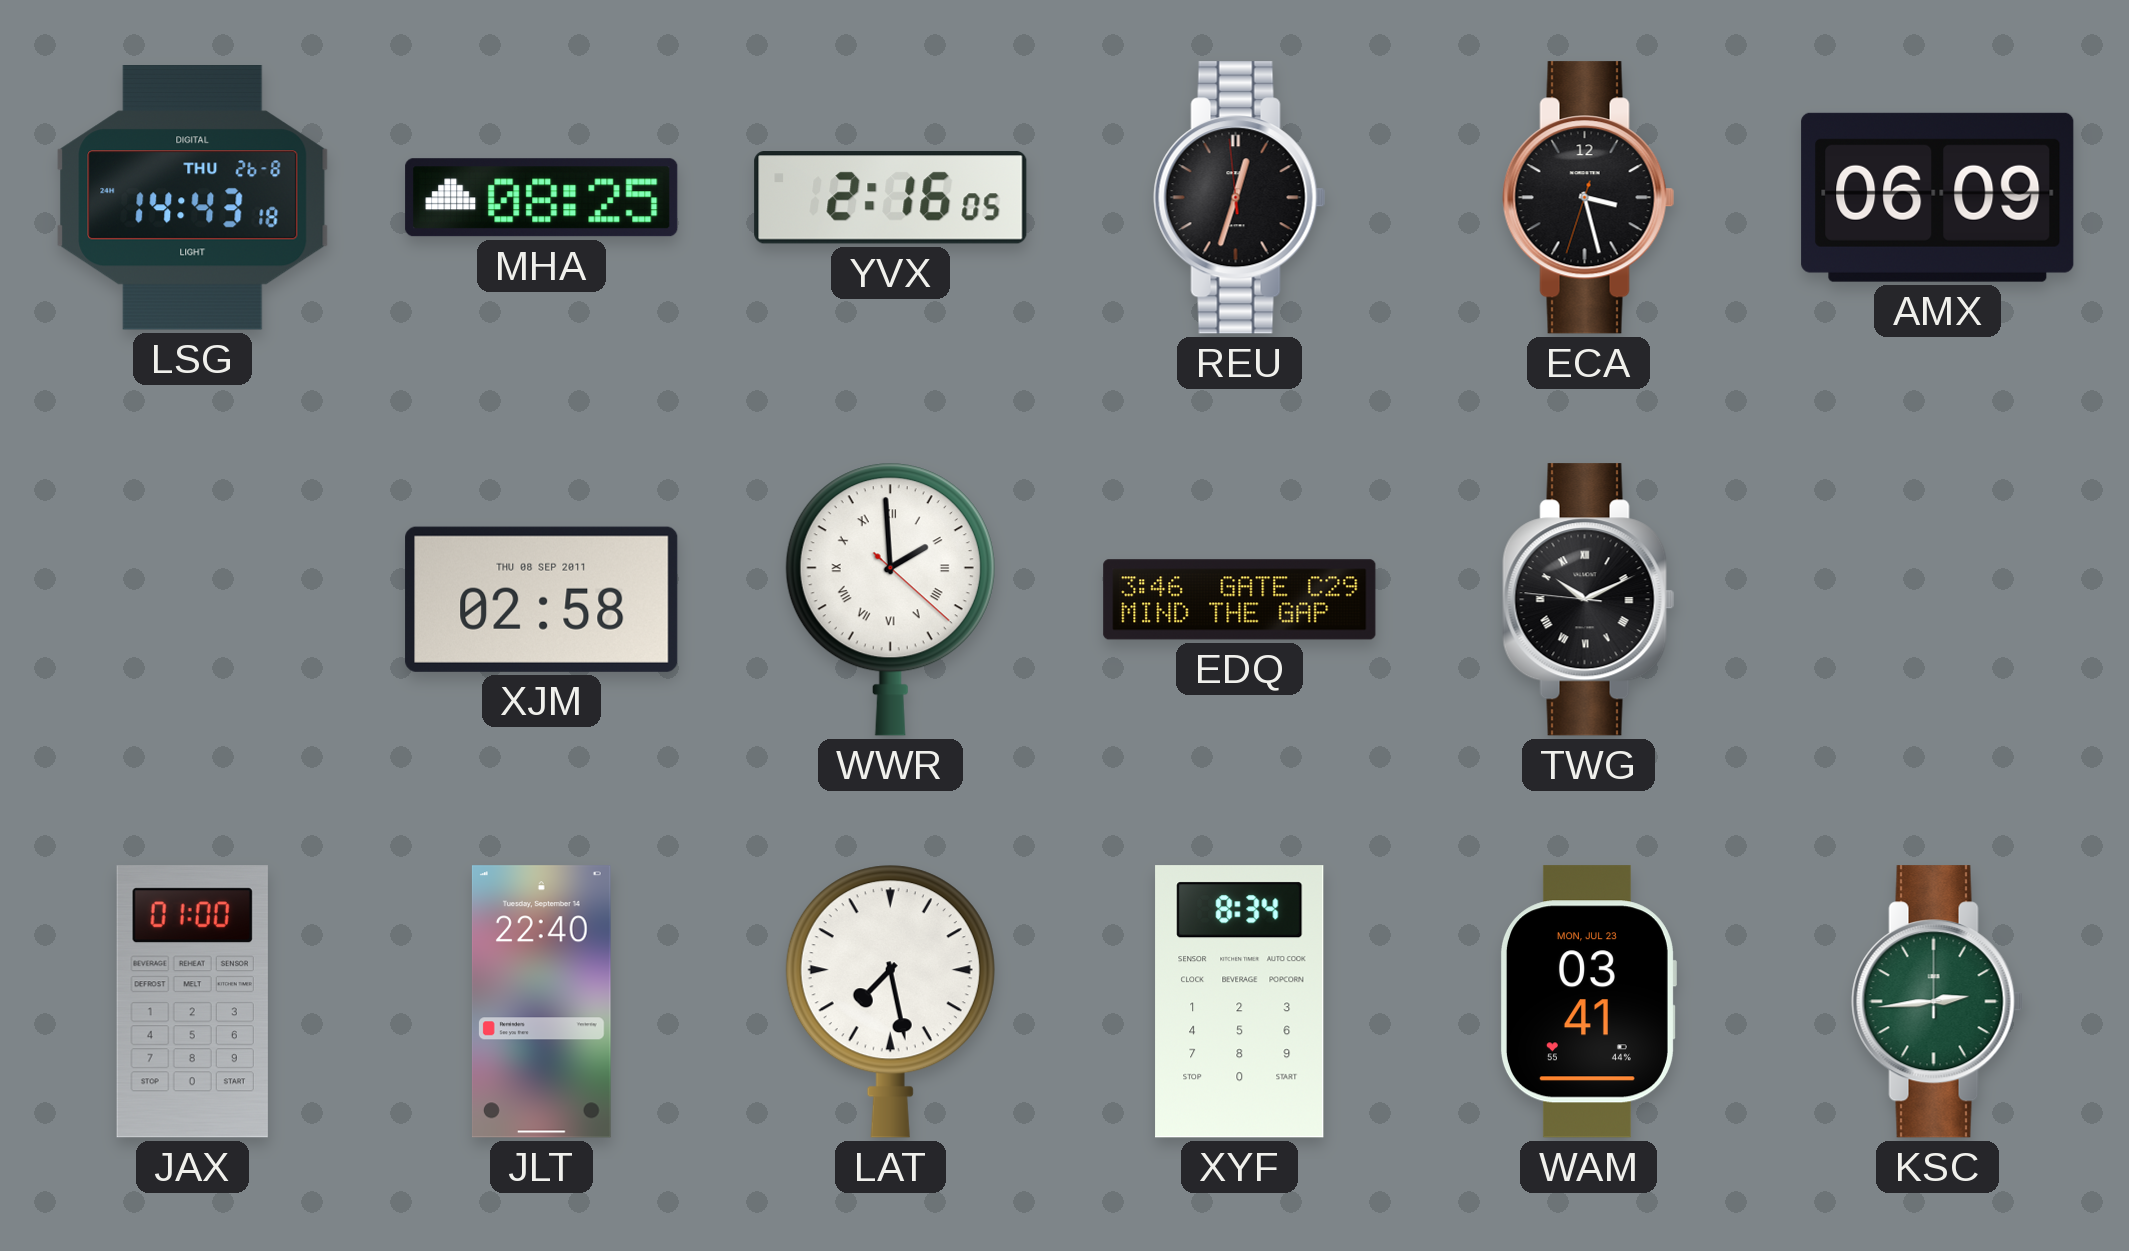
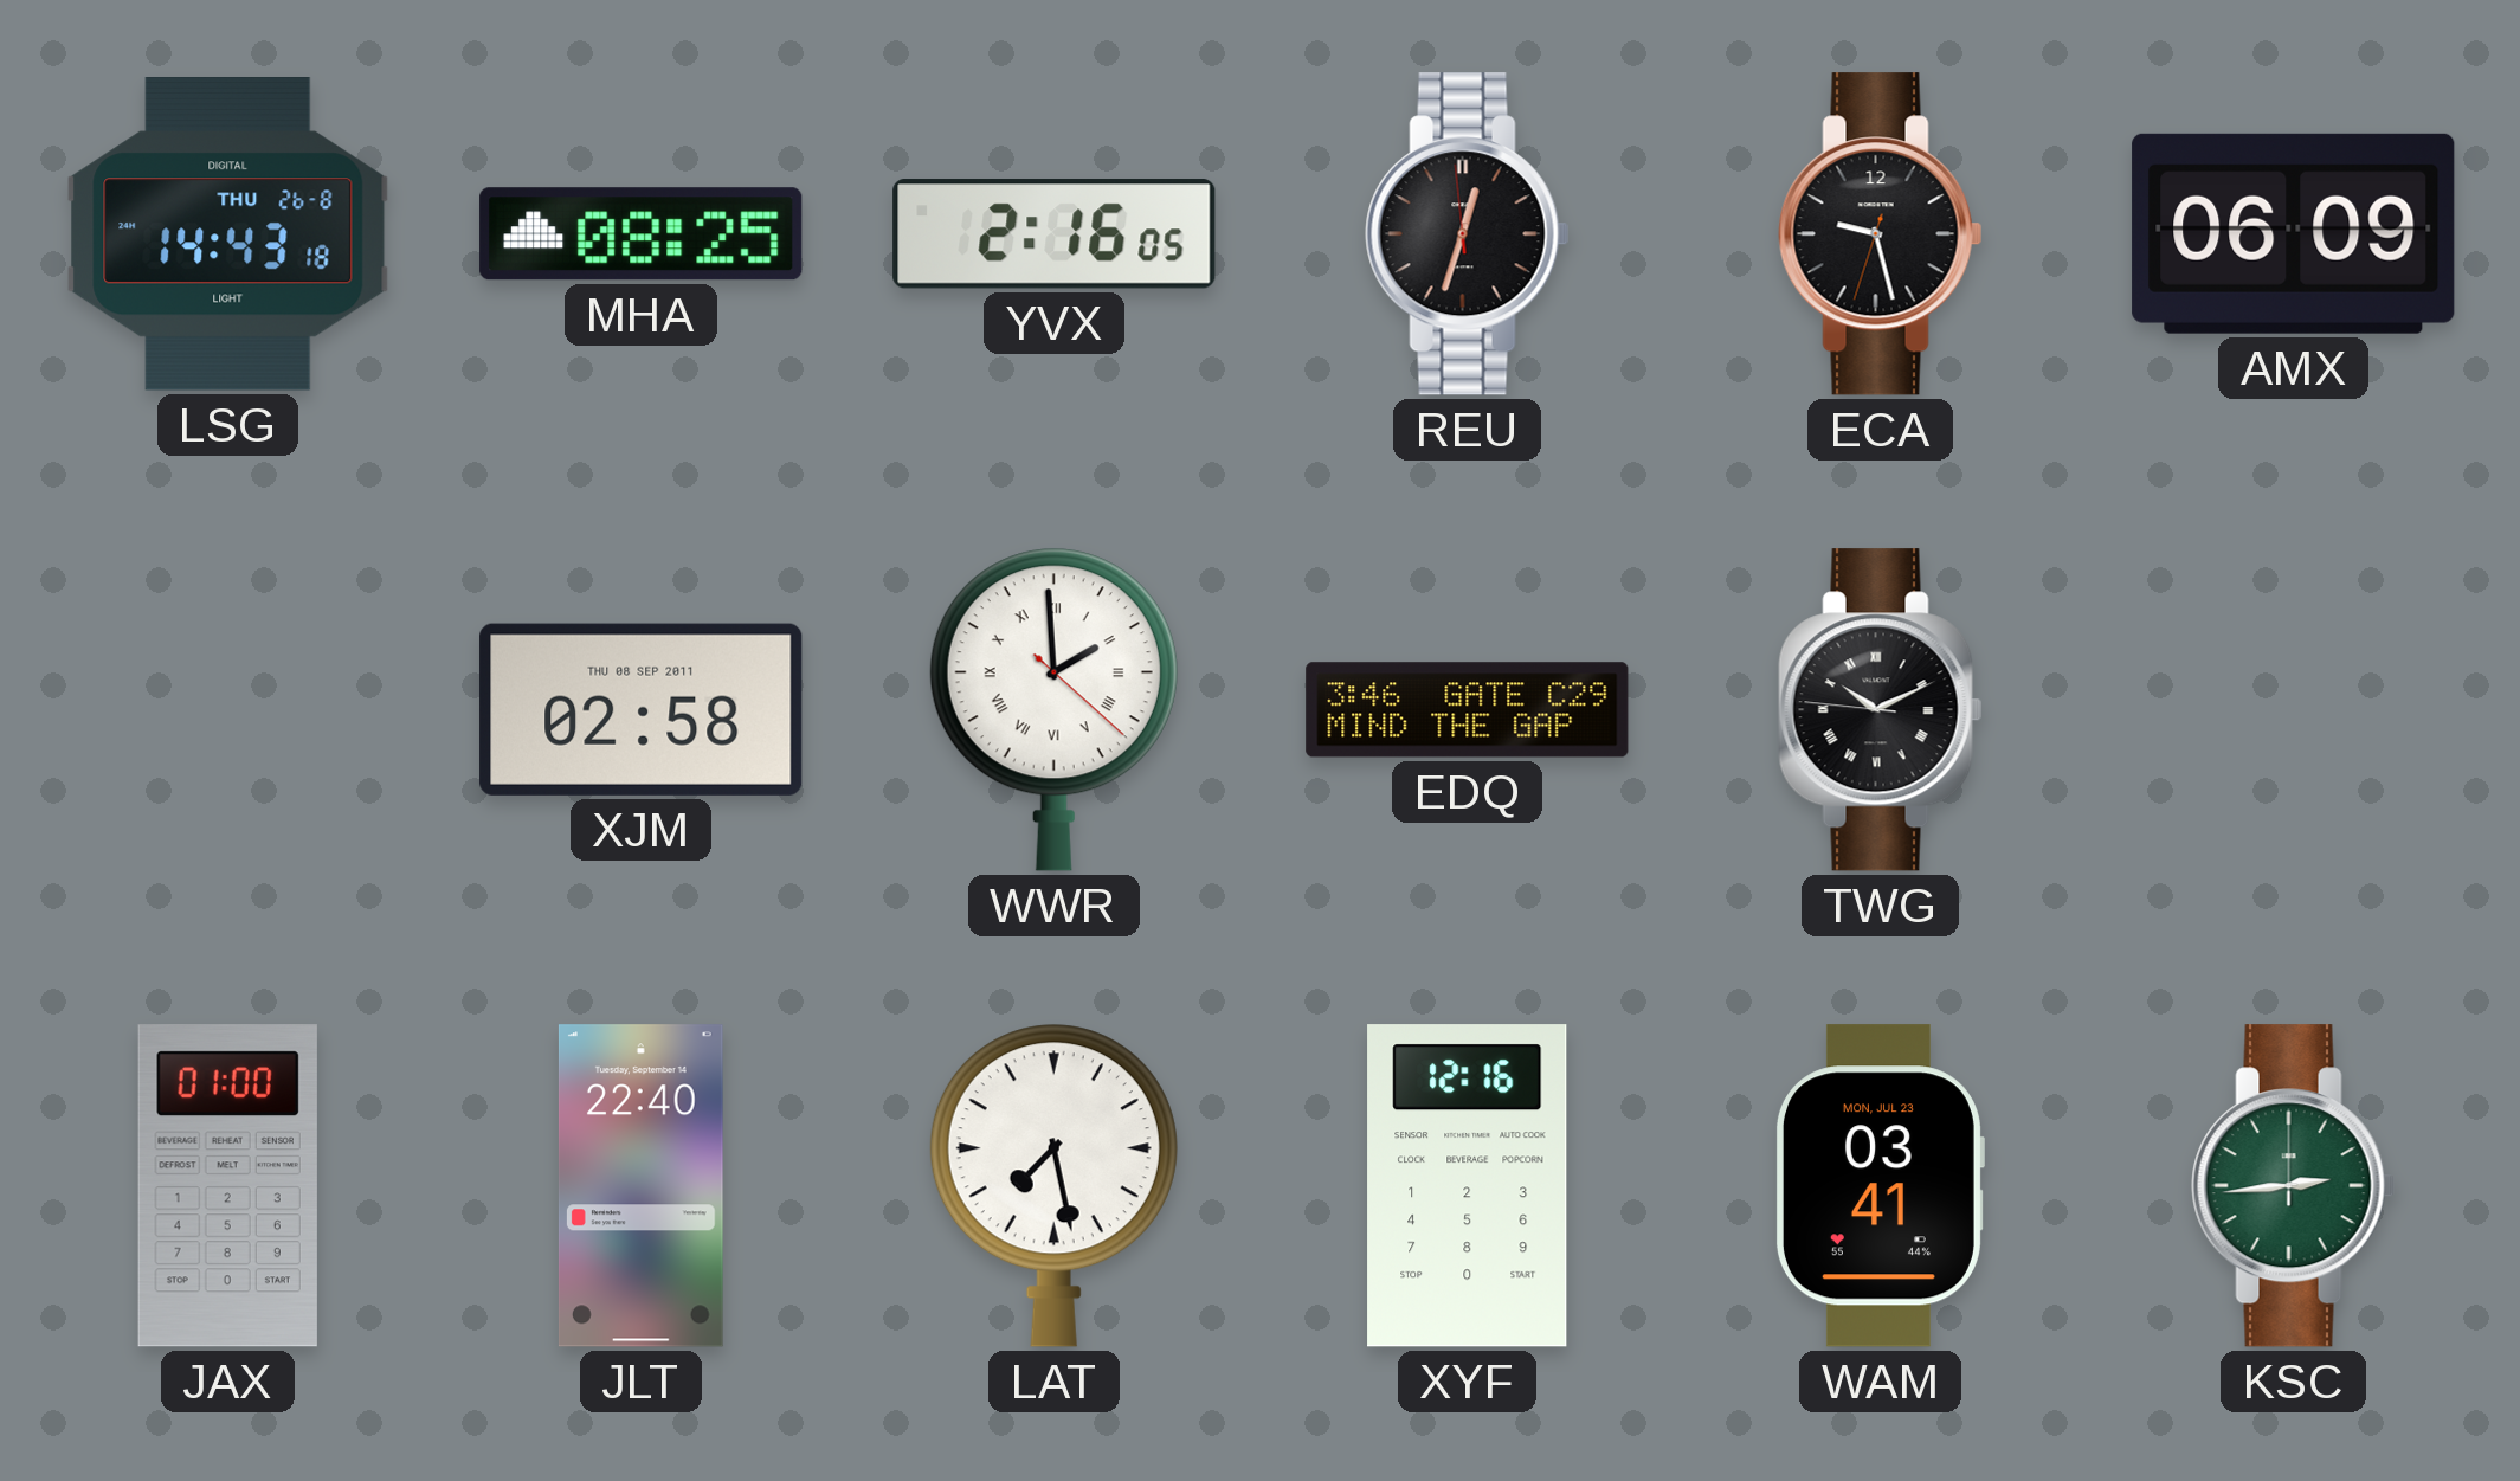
ECA: 3:27 -> 9:27 (1881, 234)
XYF: 8:34 -> 12:16 (1468, 1186)
